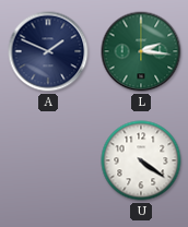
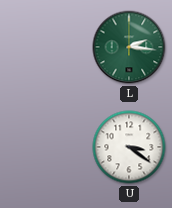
A: 1:49 -> none (48, 51)
U: 4:21 -> 3:21 (129, 147)
